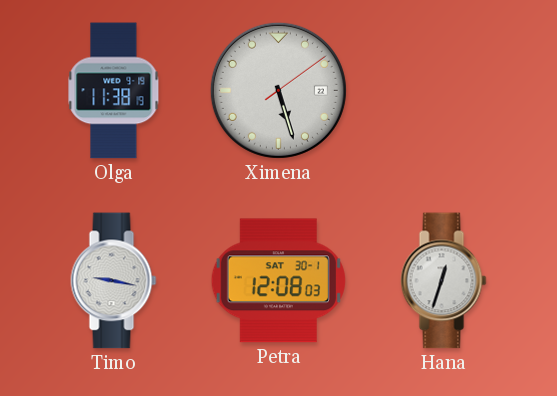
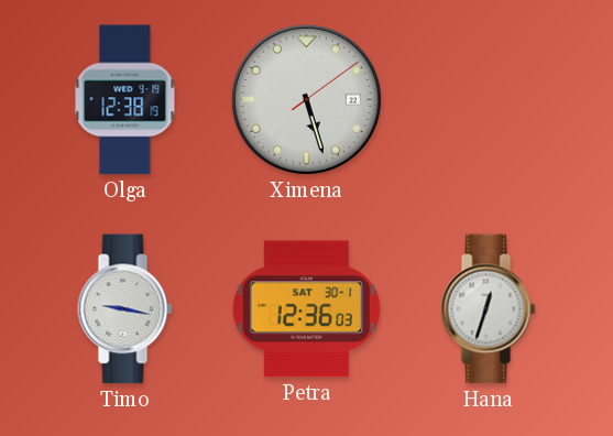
Olga: 11:38 -> 12:38 (125, 100)
Petra: 12:08 -> 12:36 (306, 309)
